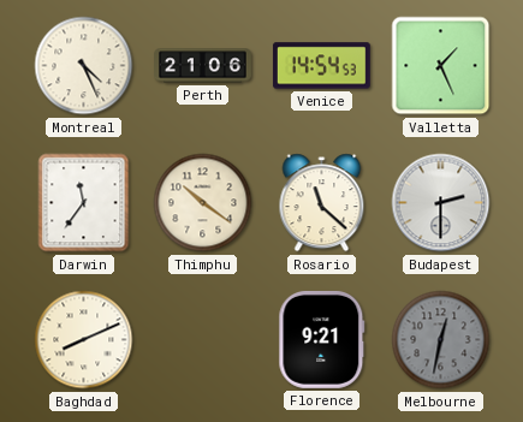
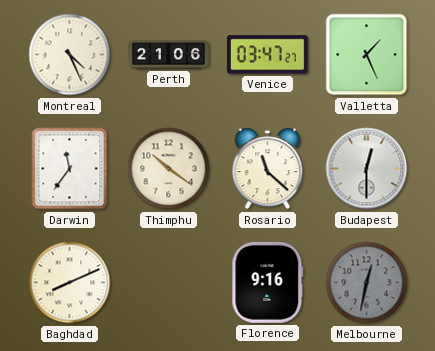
Venice: 14:54 -> 03:47 (267, 55)
Budapest: 2:30 -> 12:30 (367, 169)
Florence: 9:21 -> 9:16 (268, 282)
